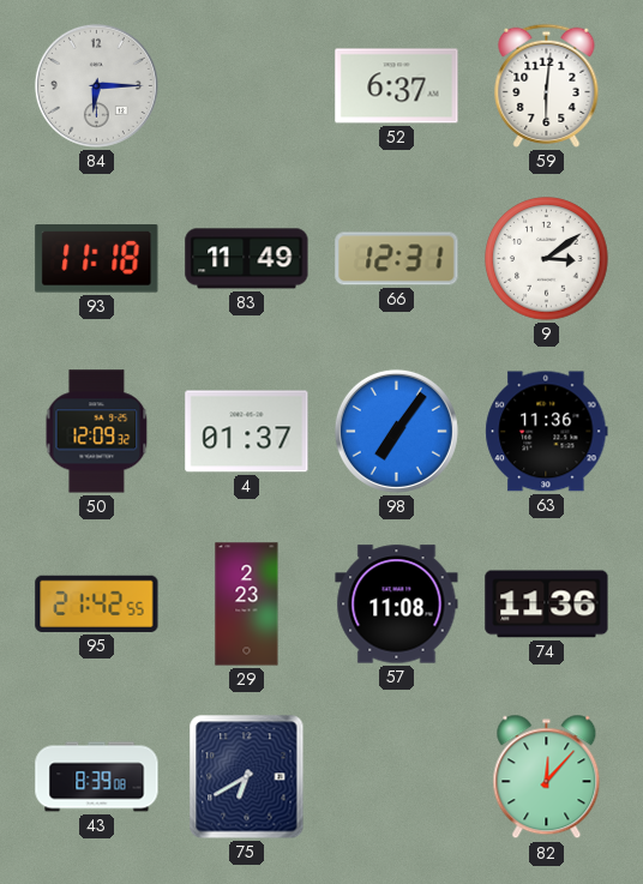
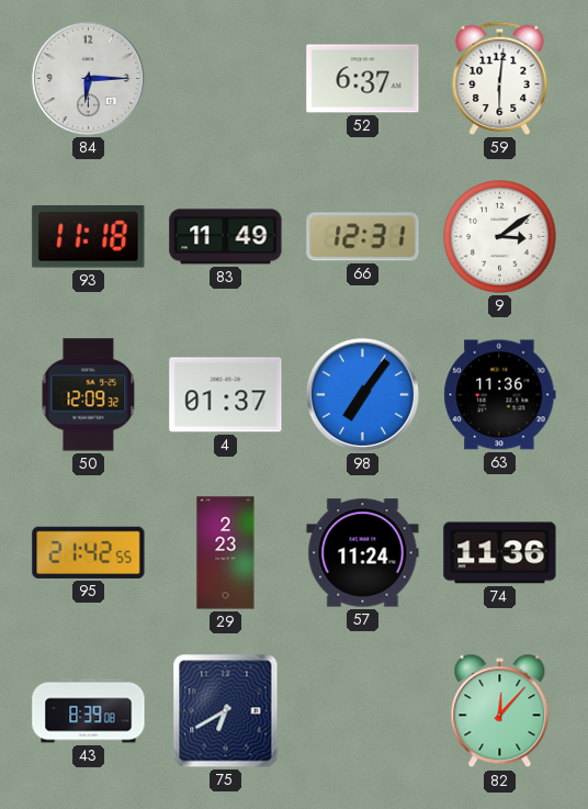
57: 11:08 -> 11:24 (363, 553)
